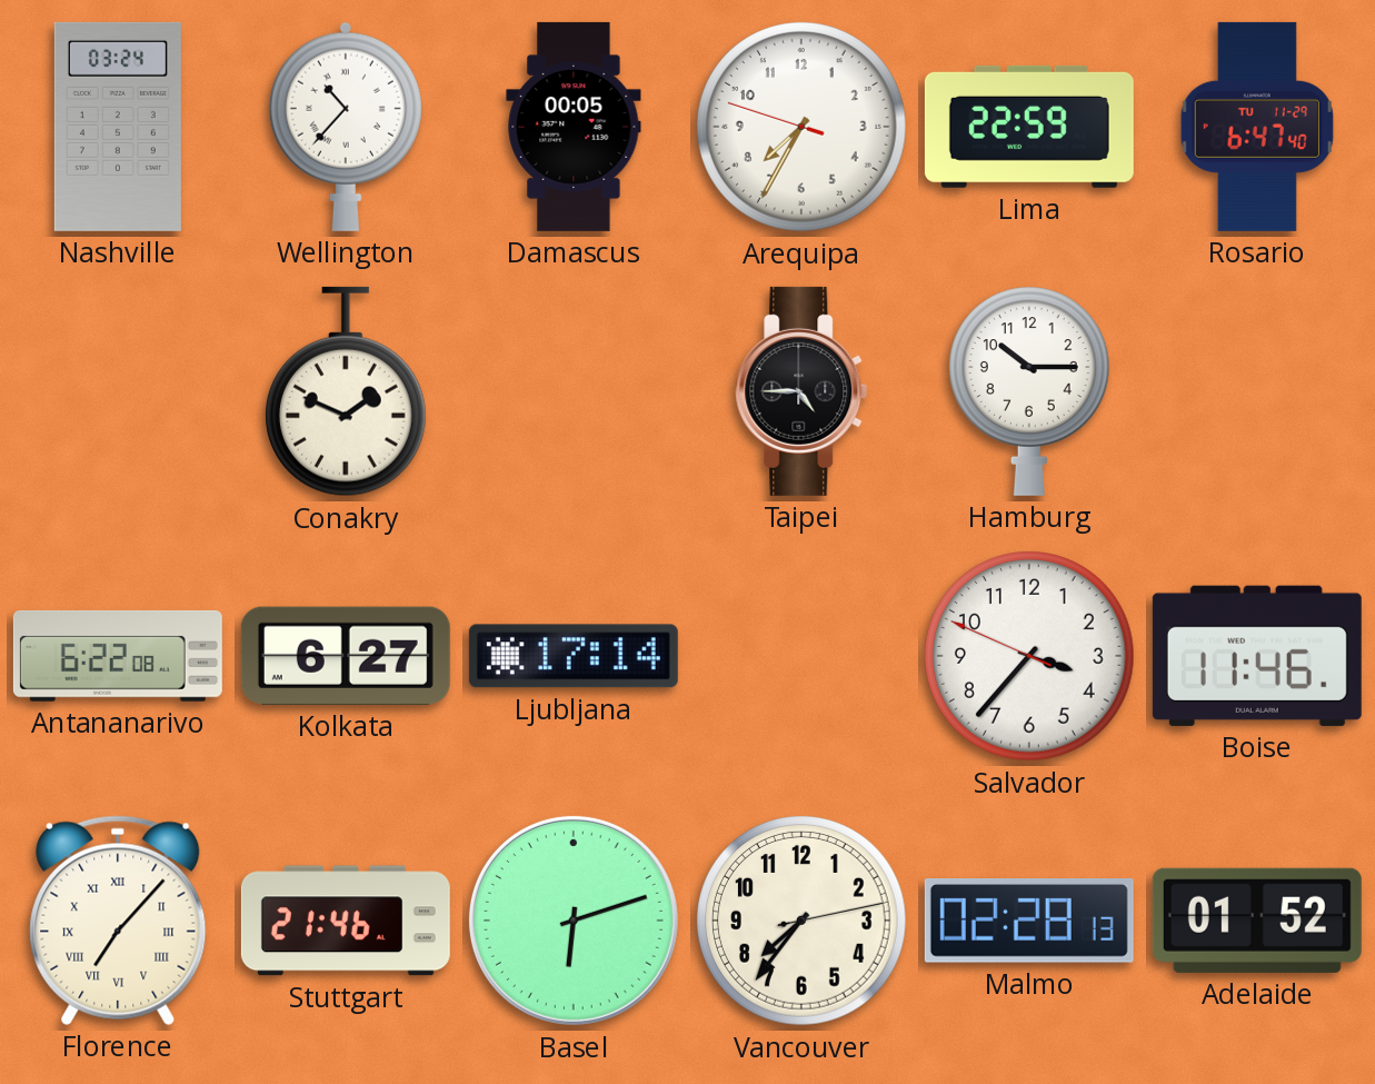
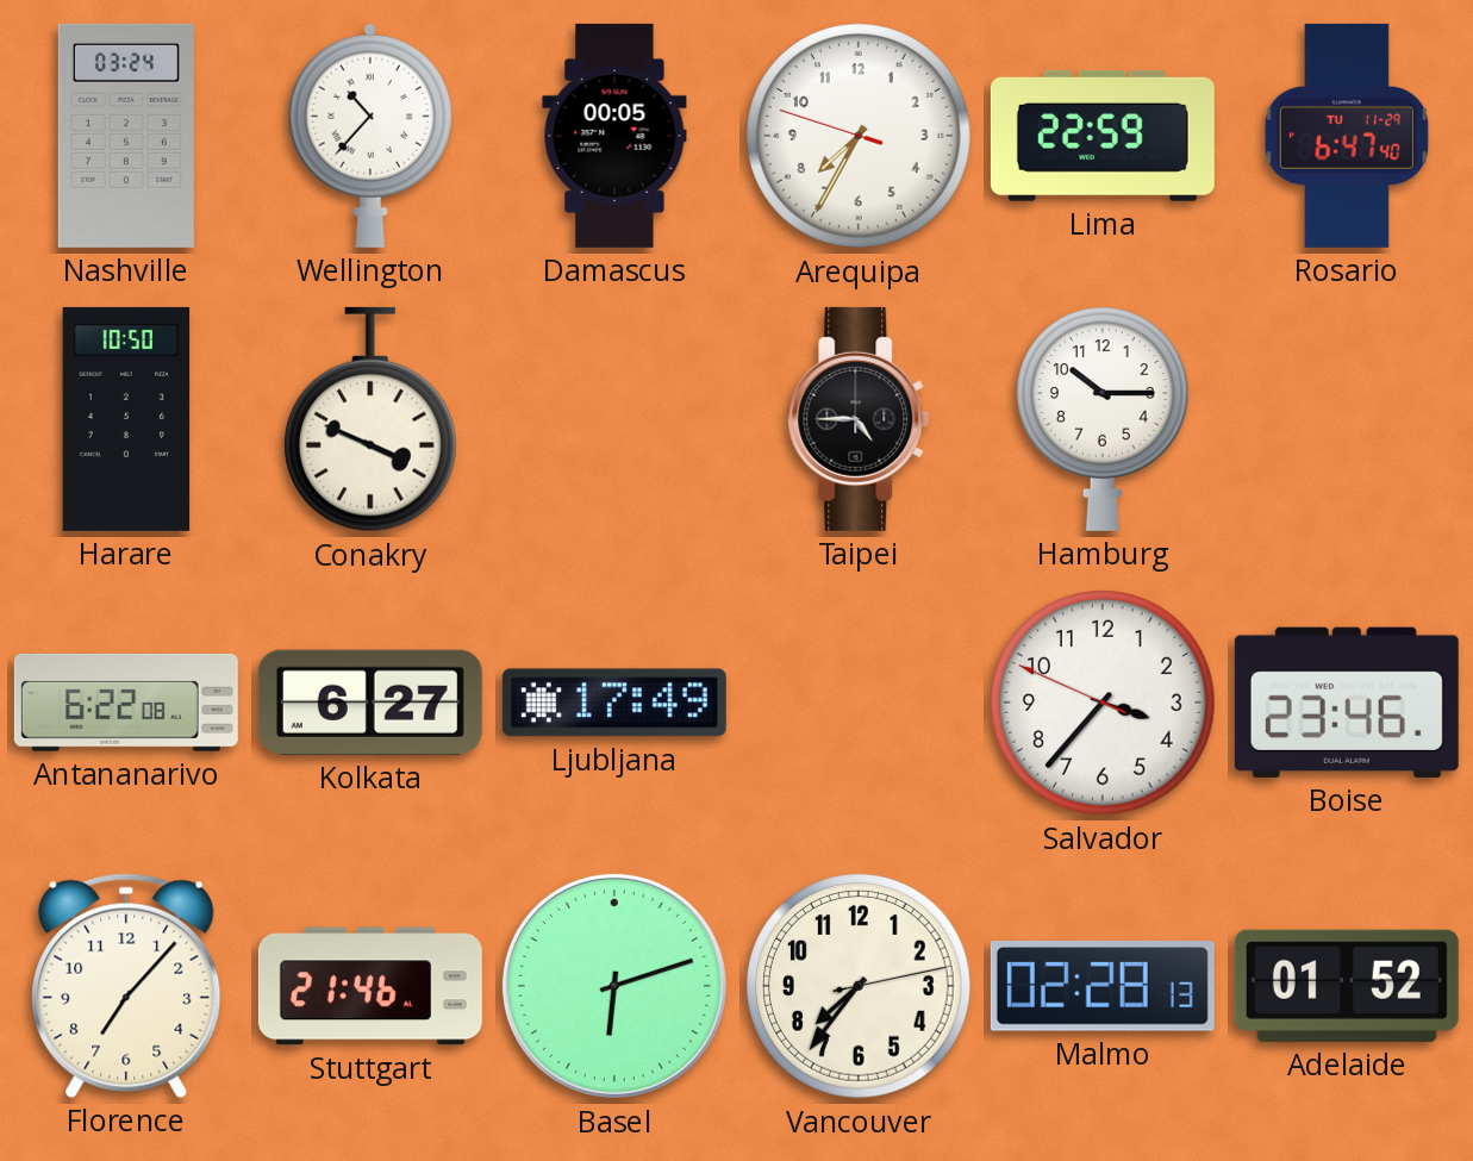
Harare: none -> 10:50 (126, 419)
Conakry: 1:49 -> 3:49 (370, 419)
Ljubljana: 17:14 -> 17:49 (614, 703)
Boise: 11:46 -> 23:46 (1347, 703)
Florence numerals: Roman -> Arabic (126, 986)
